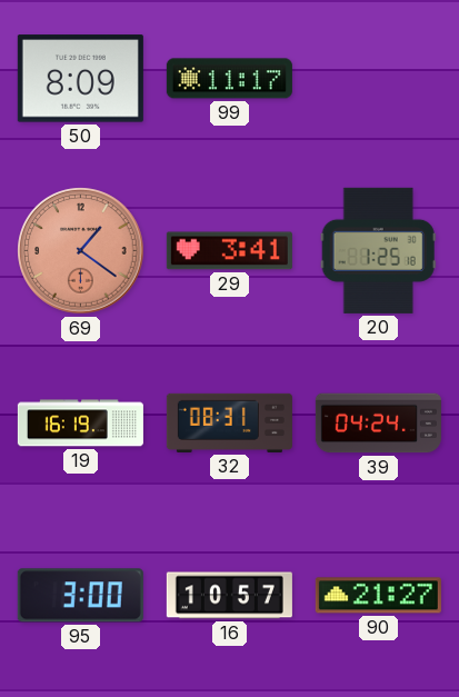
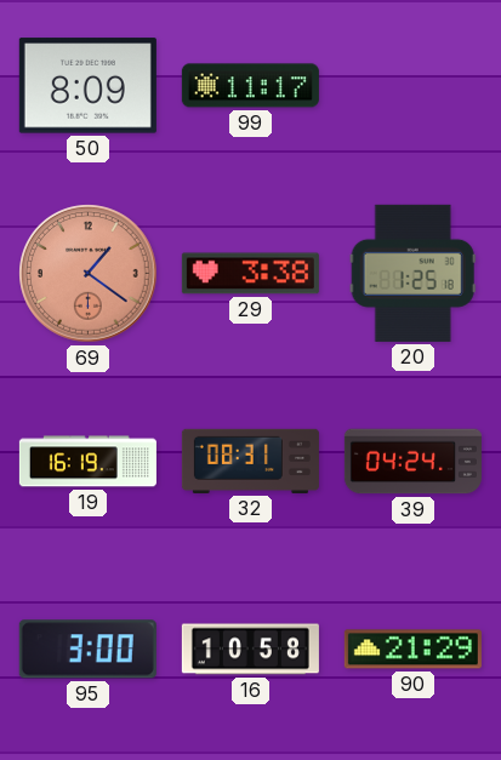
29: 3:41 -> 3:38 (250, 274)
16: 10:57 -> 10:58 (250, 650)
90: 21:27 -> 21:29 (412, 650)
